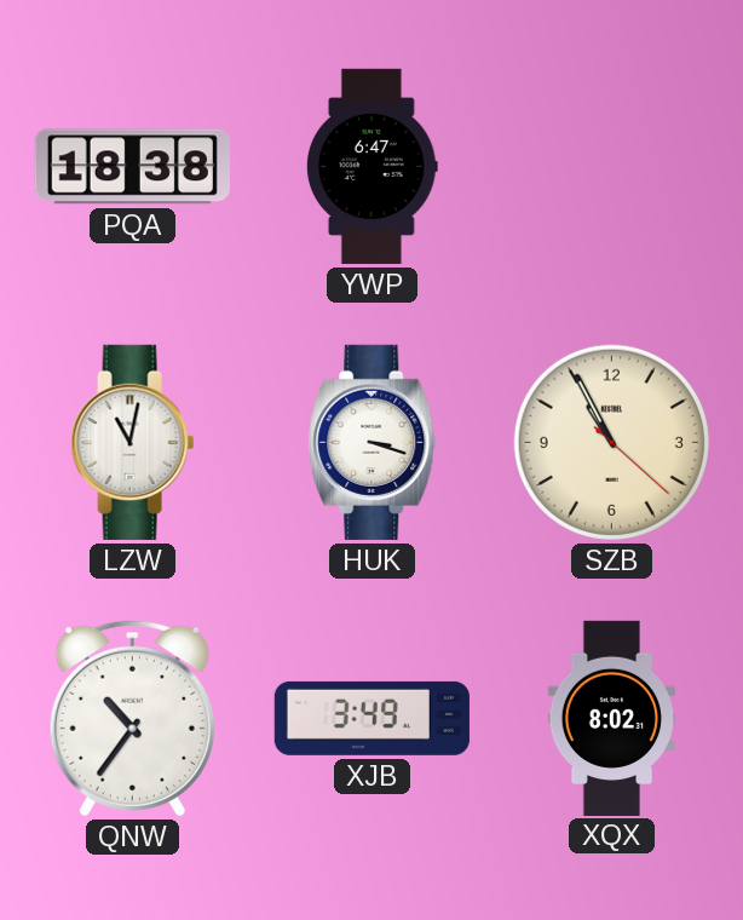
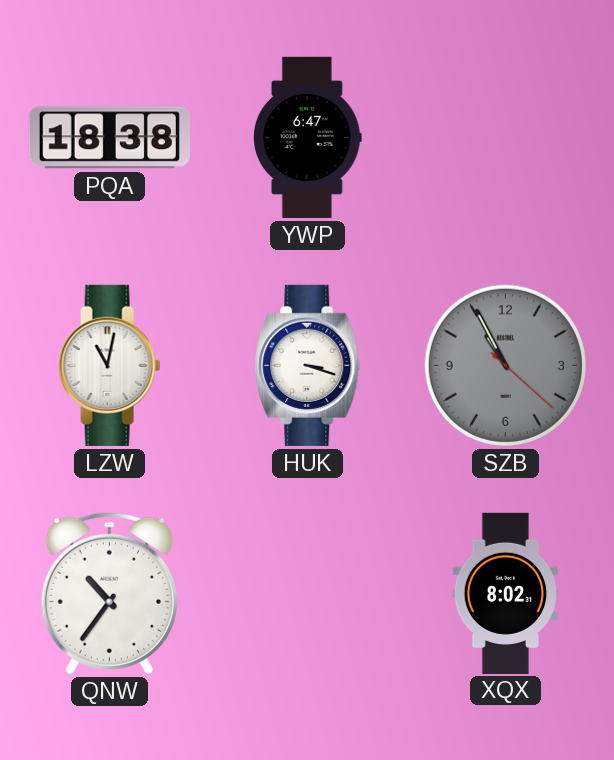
SZB dial: cream -> grey (505, 365)
XJB: 3:49 -> none (372, 718)
